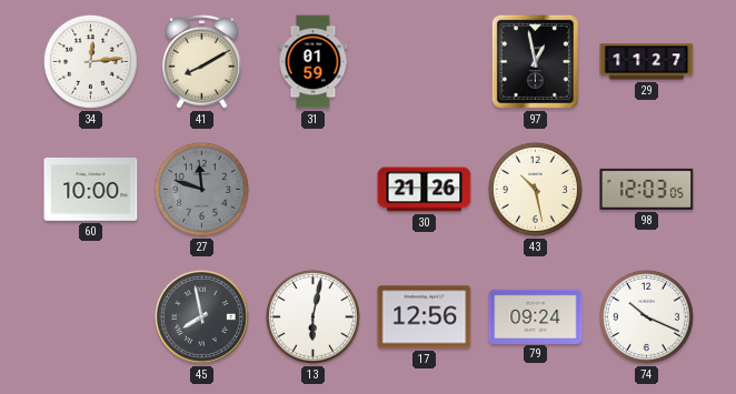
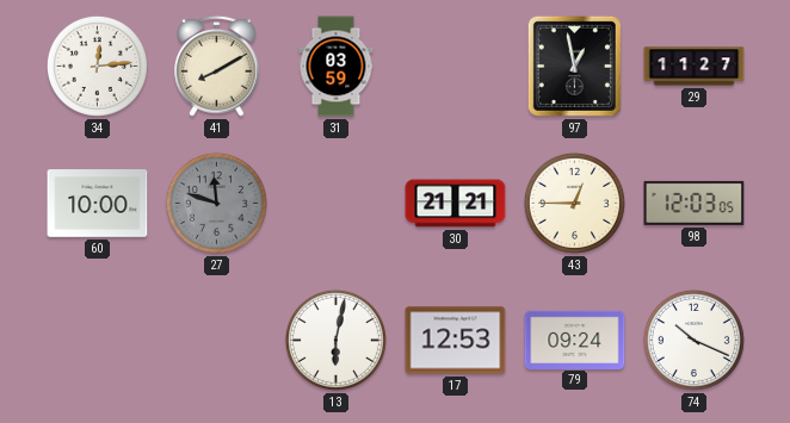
31: 01:59 -> 03:59 (337, 67)
30: 21:26 -> 21:21 (456, 204)
43: 10:28 -> 12:45 (574, 203)
45: 7:58 -> none (202, 317)
17: 12:56 -> 12:53 (456, 341)
